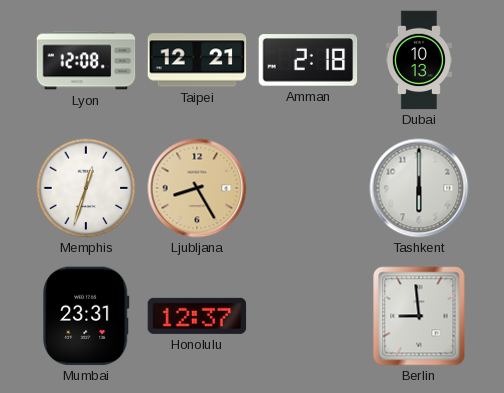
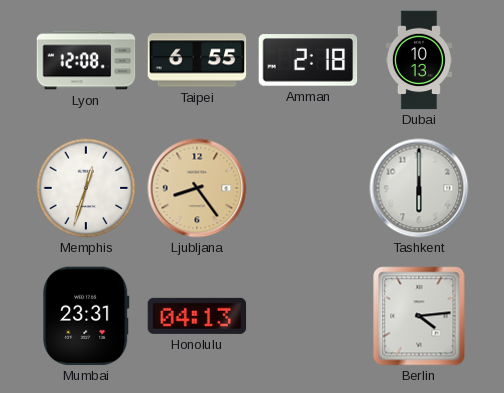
Taipei: 12:21 -> 6:55 (197, 60)
Ljubljana: 8:25 -> 8:24 (197, 188)
Honolulu: 12:37 -> 04:13 (197, 316)
Berlin: 8:59 -> 4:14 (419, 316)
